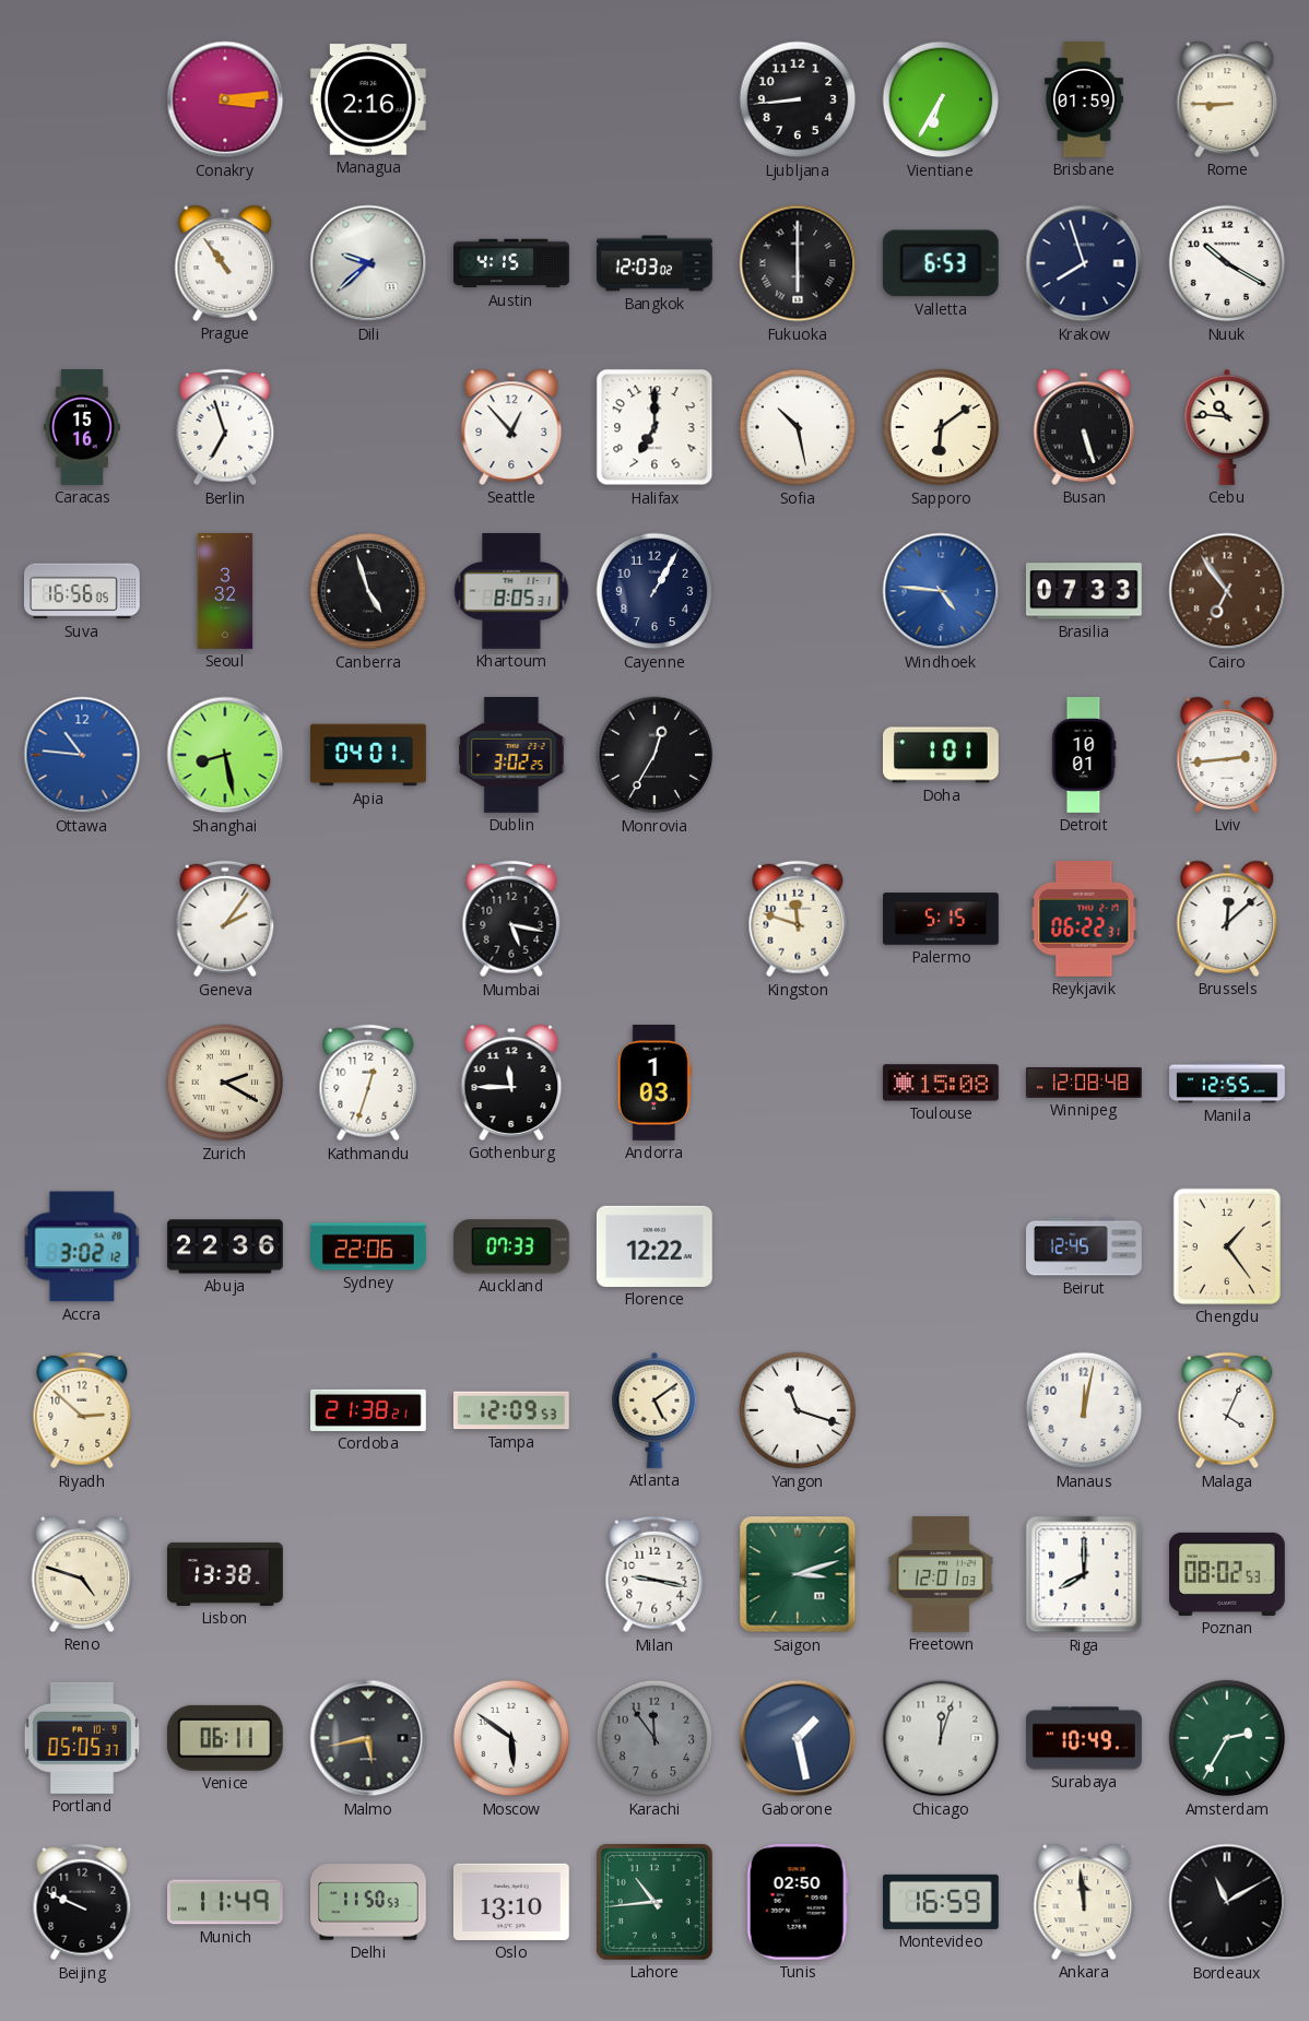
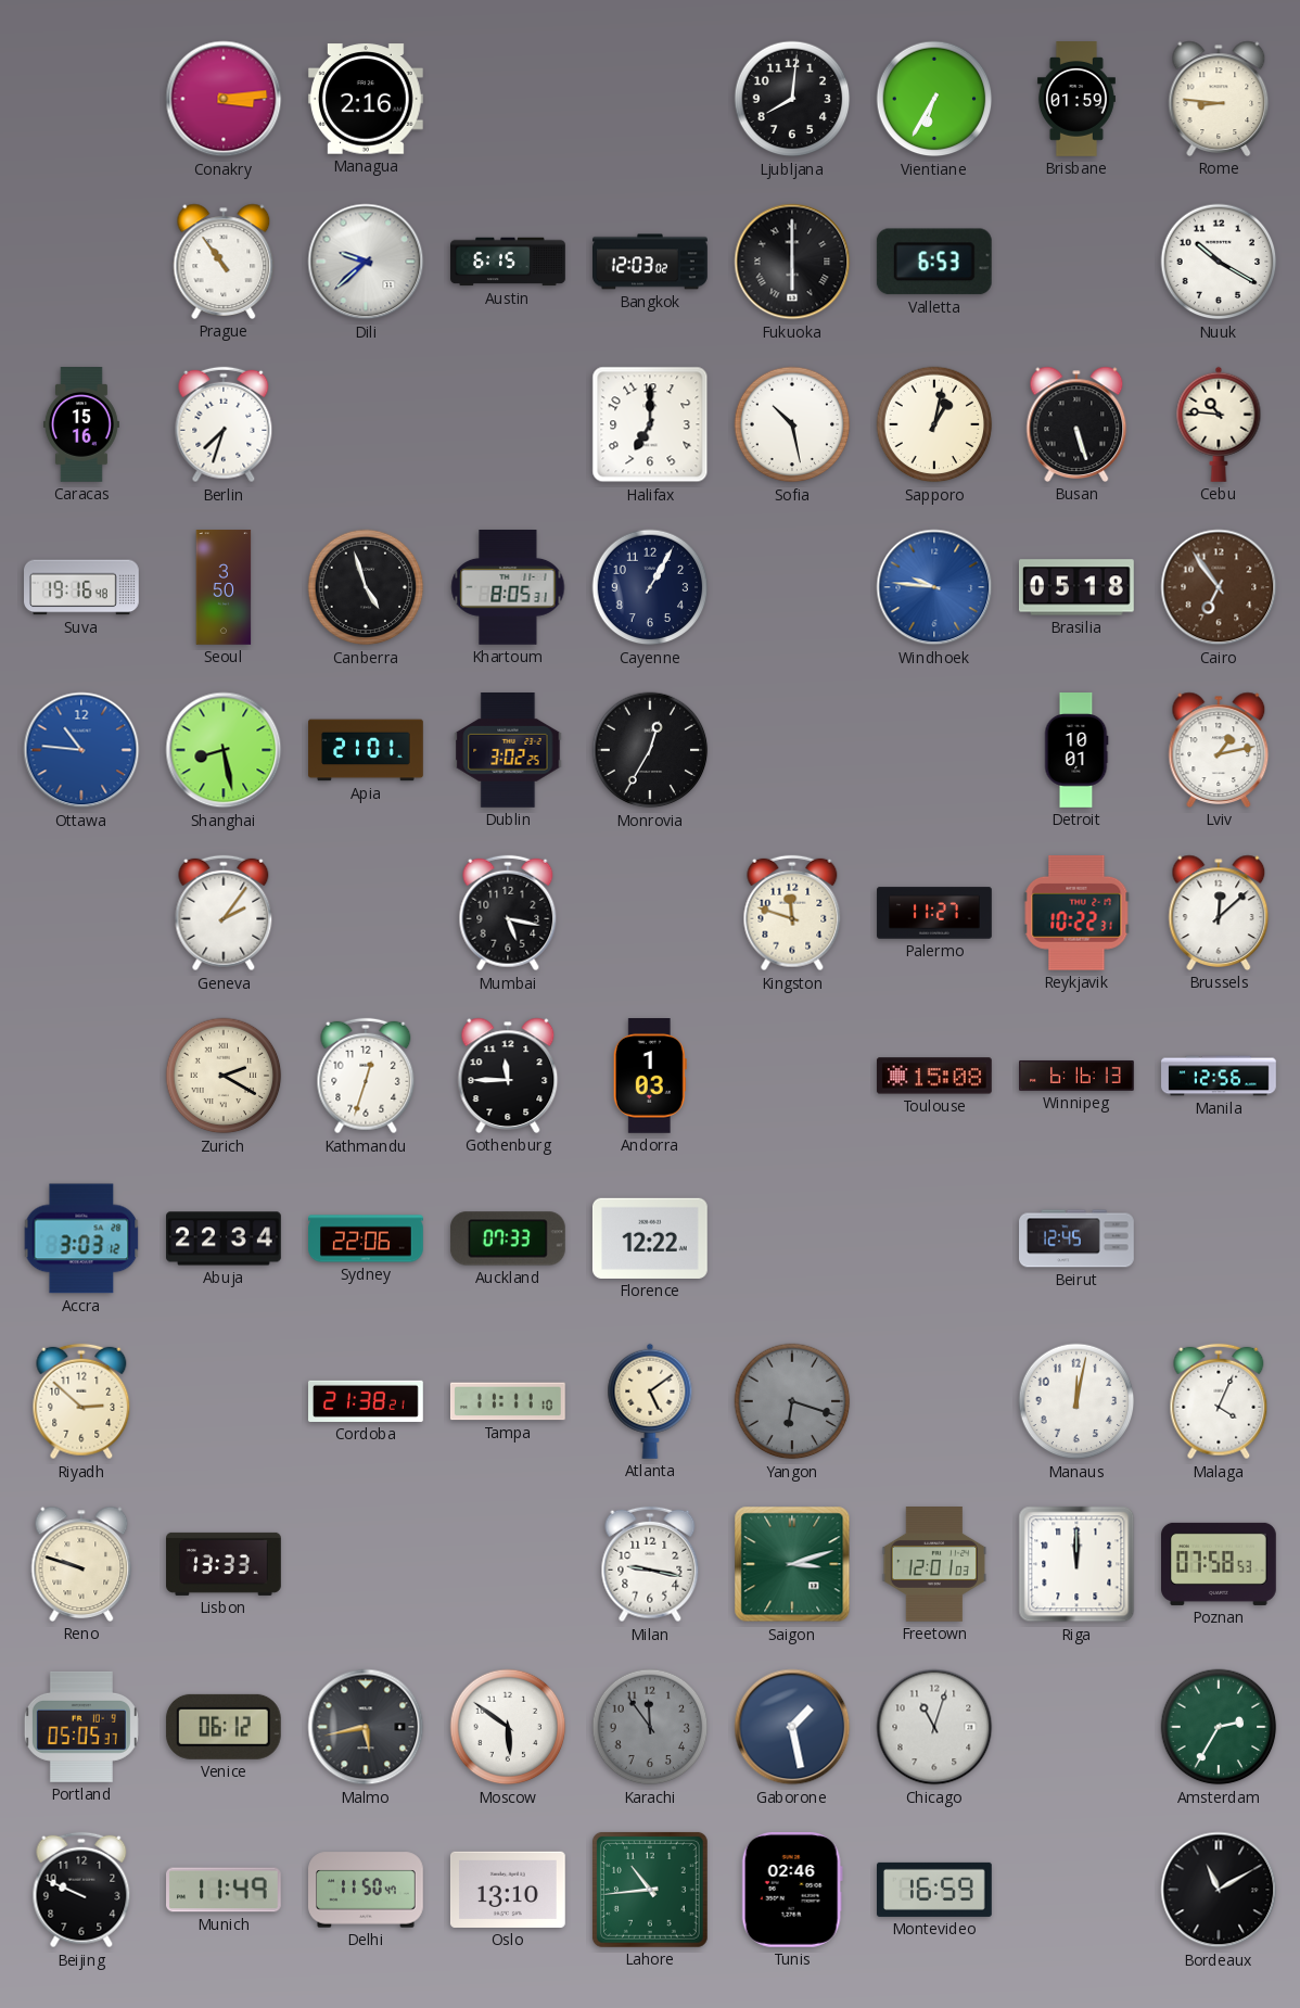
Ljubljana: 8:44 -> 8:01 (792, 99)
Rome: 8:45 -> 8:46 (1219, 99)
Austin: 4:15 -> 6:15 (508, 262)
Krakow: 7:57 -> none (1084, 263)
Berlin: 6:57 -> 7:33 (224, 424)
Seattle: 12:53 -> none (511, 427)
Sapporo: 6:09 -> 1:02 (934, 424)
Suva: 16:56 -> 19:16 (82, 587)
Seoul: 3:32 -> 3:50 (224, 587)
Windhoek: 4:46 -> 9:46 (934, 587)
Brasilia: 07:33 -> 05:18 (1078, 587)
Apia: 04:01 -> 21:01 (367, 750)
Doha: 1:01 -> none (942, 755)
Lviv: 2:44 -> 1:13 (1219, 750)
Palermo: 5:15 -> 11:27 (934, 913)
Reykjavik: 06:22 -> 10:22 (1076, 913)
Winnipeg: 12:08 -> 6:16 (1076, 1076)
Manila: 12:55 -> 12:56 (1219, 1076)
Accra: 3:02 -> 3:03 (81, 1238)
Abuja: 22:36 -> 22:34 (224, 1238)
Chengdu: 1:24 -> none (1227, 1246)
Tampa: 12:09 -> 11:11 (508, 1401)
Yangon: 11:18 -> 6:18 (792, 1401)
Yangon dial: white -> grey (792, 1401)
Reno: 4:48 -> 9:48 (81, 1564)
Lisbon: 13:38 -> 13:33 (225, 1564)
Riga: 8:00 -> 12:00 (1076, 1564)
Poznan: 08:02 -> 07:58 (1220, 1564)
Venice: 06:11 -> 06:12 (224, 1727)
Chicago: 12:03 -> 11:03 (934, 1727)
Surabaya: 10:49 -> none (1084, 1738)
Delhi: 11:50:53 -> 11:50:47 (367, 1890)
Tunis: 02:50 -> 02:46 (792, 1890)
Ankara: 11:59 -> none (1084, 1902)
